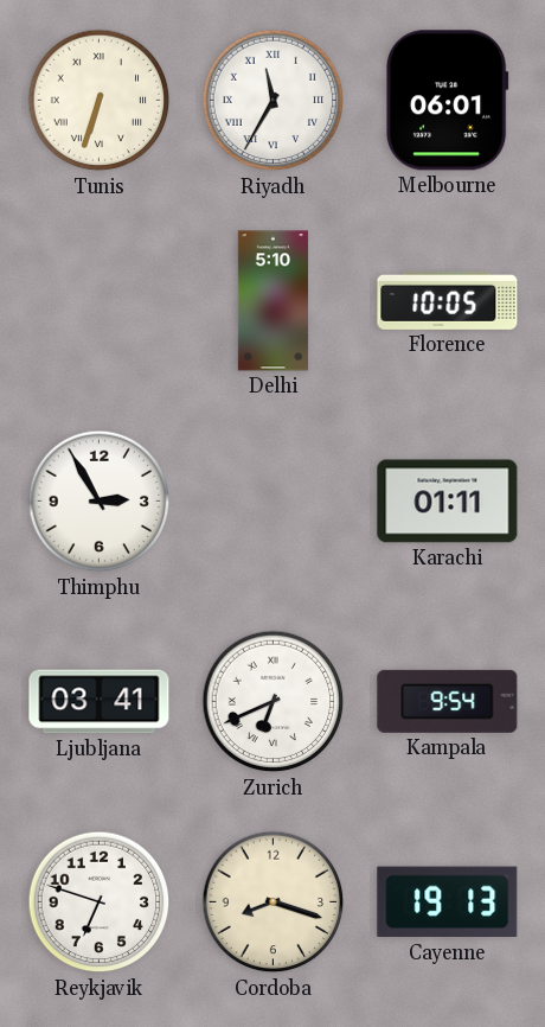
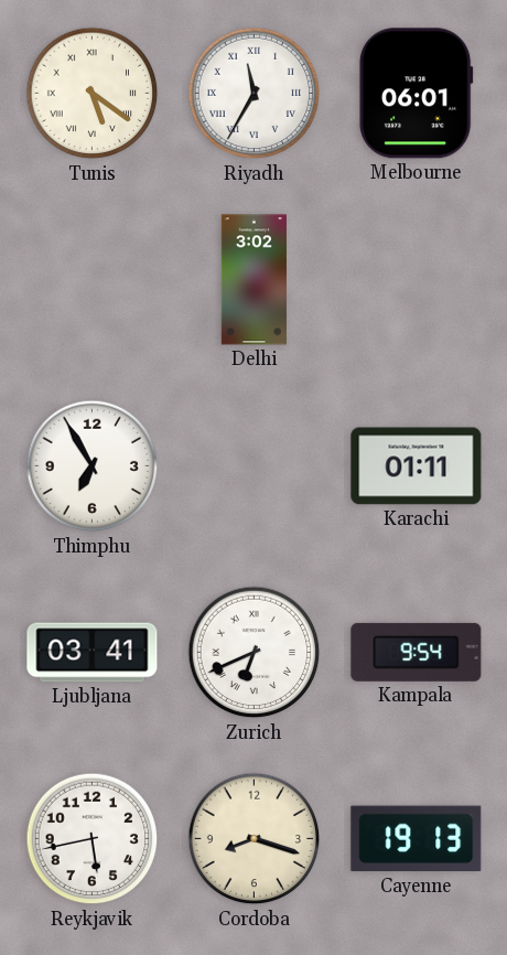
Tunis: 6:33 -> 5:21 (93, 94)
Delhi: 5:10 -> 3:02 (253, 280)
Florence: 10:05 -> none (448, 300)
Thimphu: 2:55 -> 6:55 (93, 466)
Reykjavik: 6:48 -> 5:43 (93, 839)
